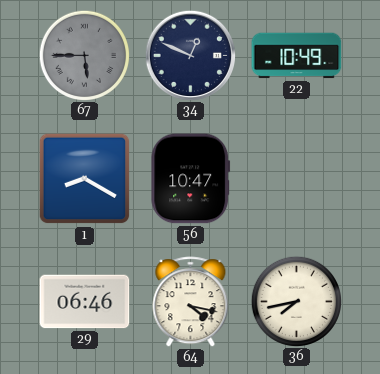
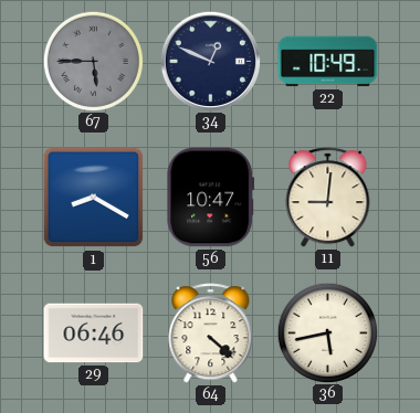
11: none -> 9:01 (328, 198)
64: 4:17 -> 4:22 (211, 333)
36: 7:43 -> 5:43 (327, 332)
